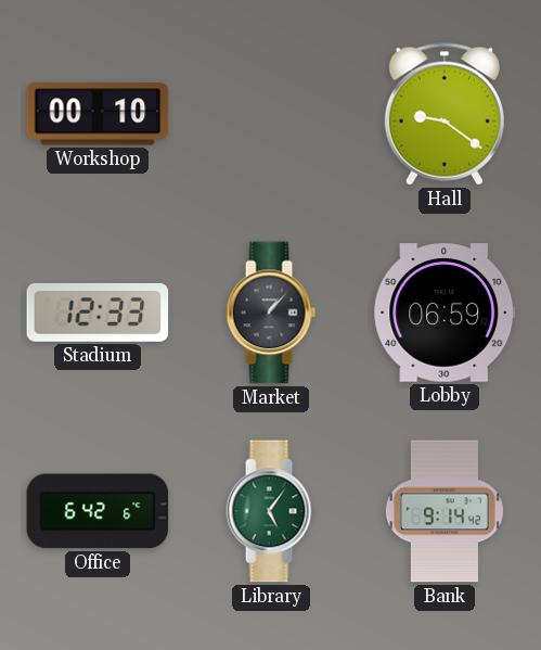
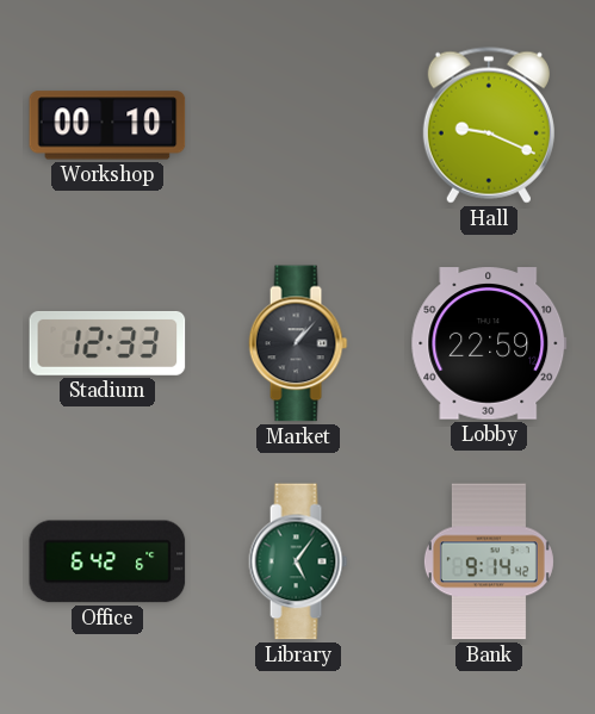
Hall: 9:21 -> 9:19 (489, 125)
Lobby: 06:59 -> 22:59 (489, 343)
